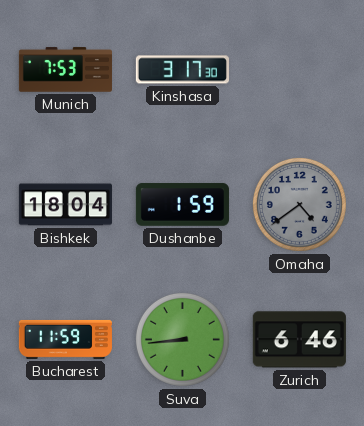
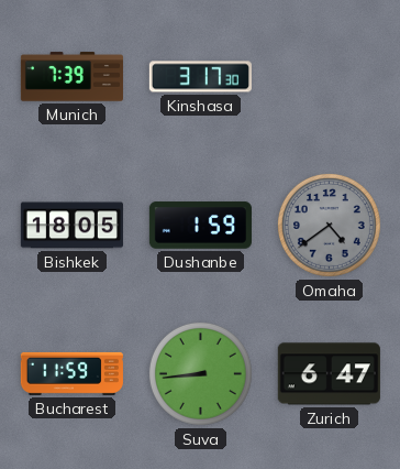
Munich: 7:53 -> 7:39 (71, 77)
Bishkek: 18:04 -> 18:05 (71, 226)
Zurich: 6:46 -> 6:47 (329, 374)
